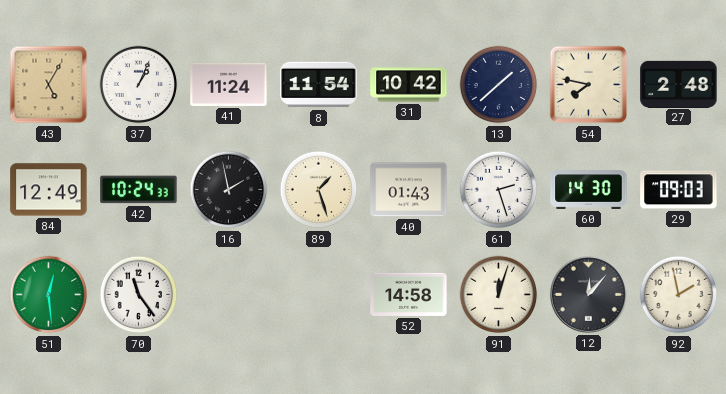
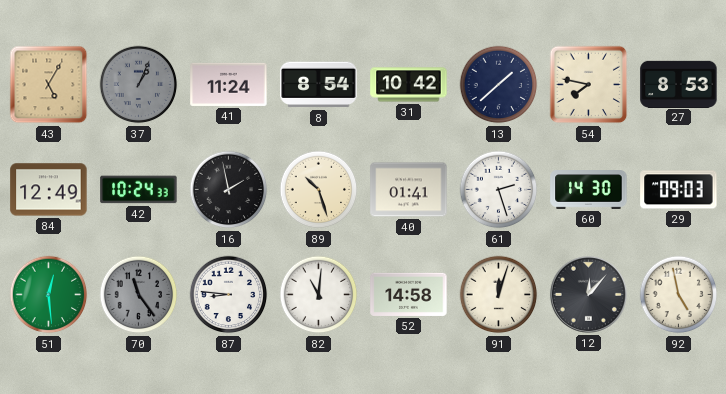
37 dial: white -> grey (139, 85)
8: 11:54 -> 8:54 (319, 85)
27: 2:48 -> 8:53 (679, 84)
89: 1:27 -> 10:27 (319, 190)
40: 01:43 -> 01:41 (409, 190)
70 dial: white -> grey (139, 295)
87: none -> 8:46 (229, 295)
82: none -> 11:01 (319, 295)
92: 1:58 -> 4:58 (679, 295)
